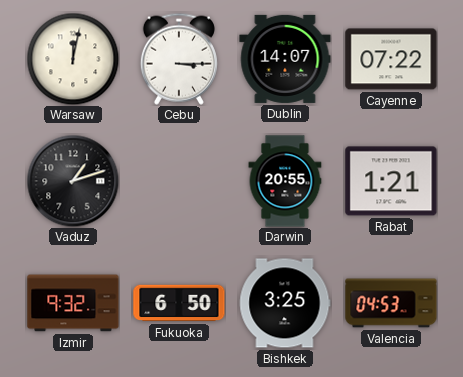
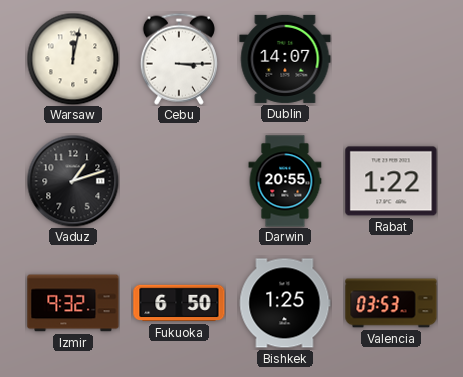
Cayenne: 07:22 -> none (391, 59)
Rabat: 1:21 -> 1:22 (391, 181)
Bishkek: 3:25 -> 1:25 (285, 303)
Valencia: 04:53 -> 03:53 (391, 303)
